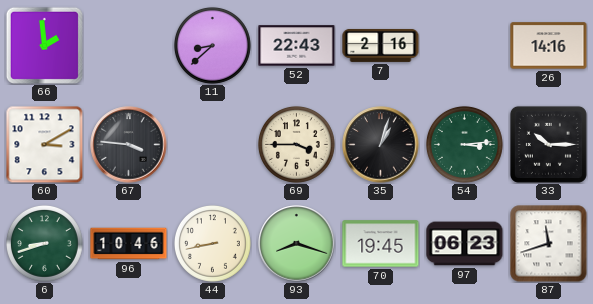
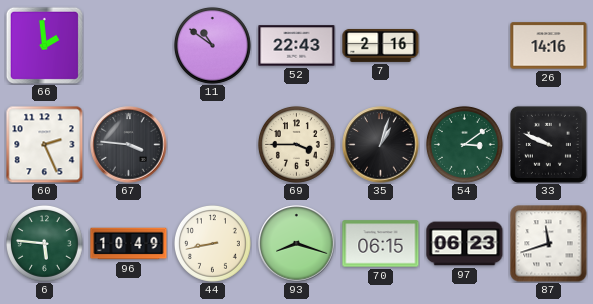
11: 8:38 -> 10:51 (212, 45)
60: 3:10 -> 2:26 (44, 144)
54: 3:14 -> 3:09 (464, 144)
33: 10:15 -> 9:49 (548, 144)
6: 8:42 -> 5:46 (44, 243)
96: 10:46 -> 10:49 (129, 244)
70: 19:45 -> 06:15 (381, 244)
